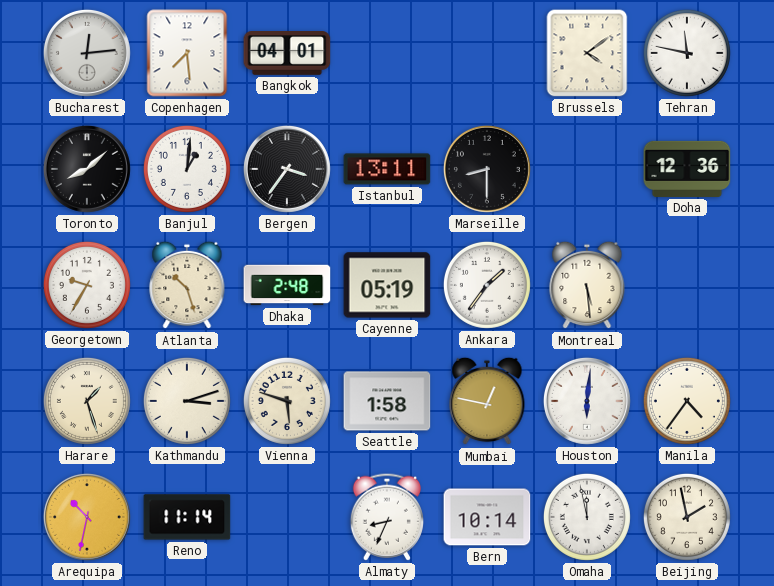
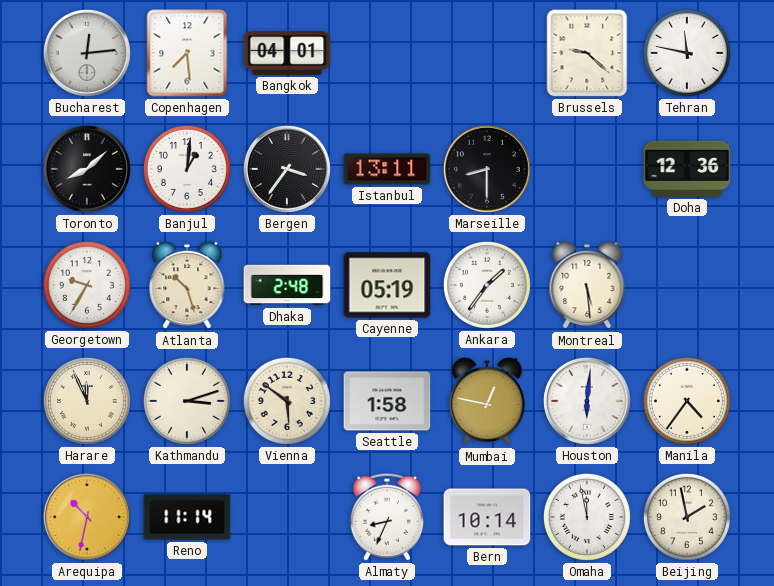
Brussels: 4:09 -> 9:22 (587, 53)
Harare: 1:27 -> 11:56 (87, 401)
Vienna: 5:48 -> 5:51 (287, 401)
